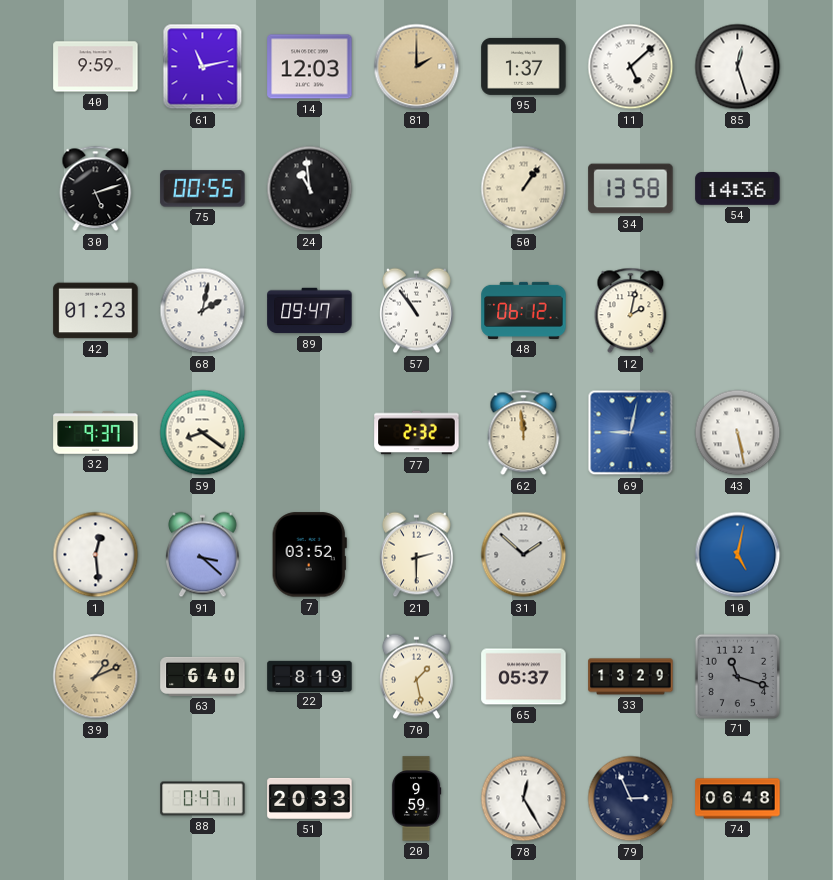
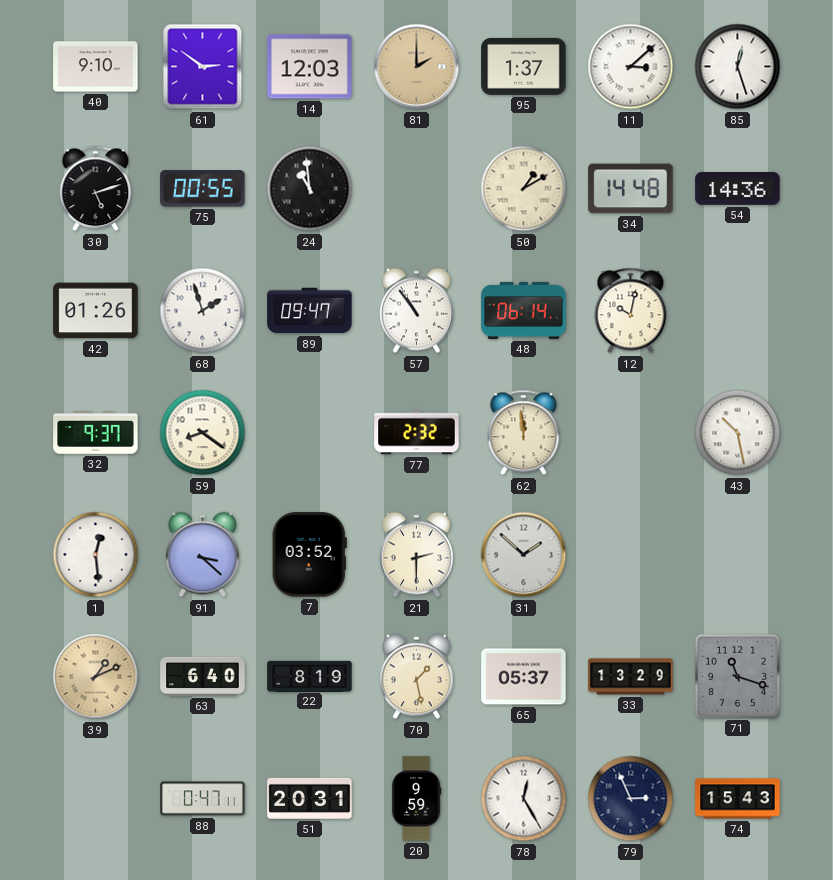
40: 9:59 -> 9:10 (96, 67)
61: 11:13 -> 2:51 (203, 67)
11: 5:08 -> 3:08 (631, 67)
50: 1:06 -> 1:10 (524, 189)
34: 13:58 -> 14:48 (631, 189)
42: 01:23 -> 01:26 (96, 311)
68: 2:02 -> 1:57 (203, 311)
48: 06:12 -> 06:14 (524, 310)
12: 2:02 -> 10:02 (631, 311)
69: 9:02 -> none (631, 433)
43: 5:28 -> 10:28 (738, 433)
10: 5:02 -> none (738, 555)
51: 20:33 -> 20:31 (310, 798)
74: 06:48 -> 15:43 (738, 799)
